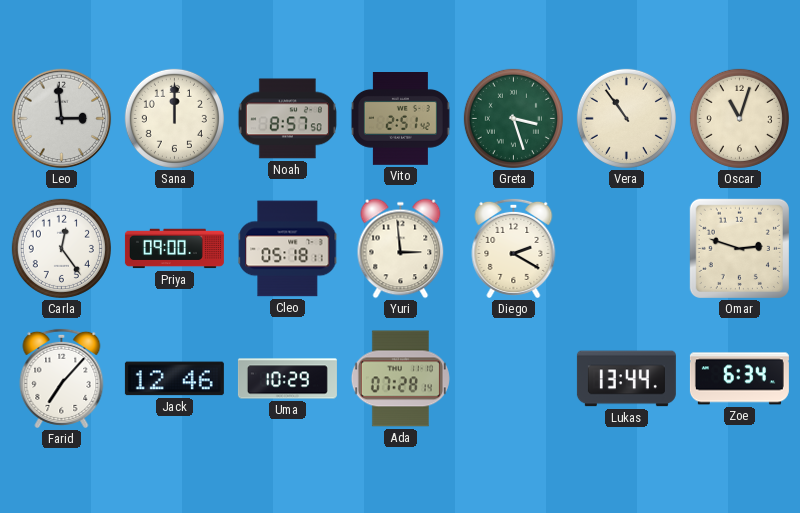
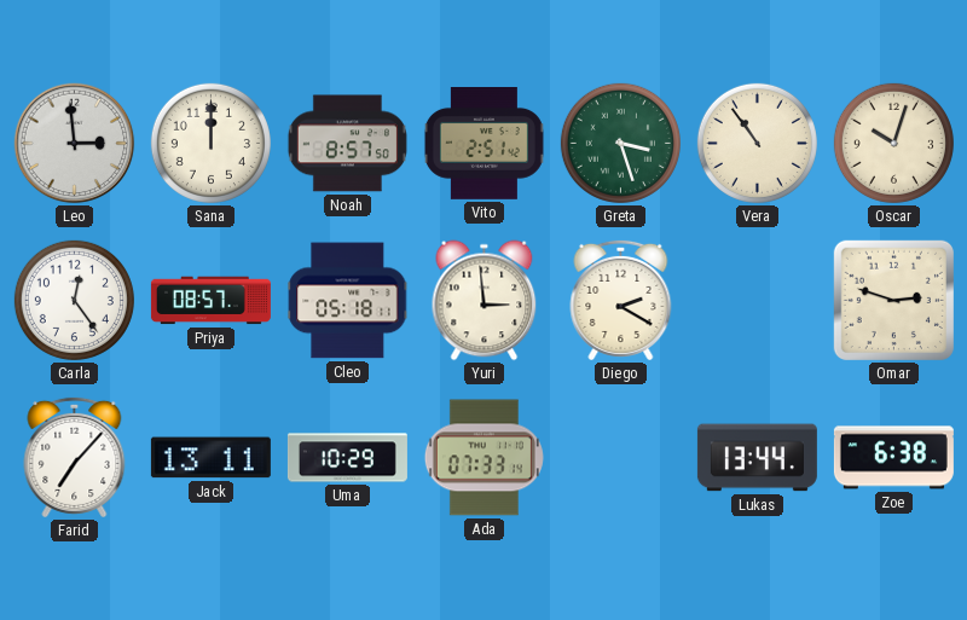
Oscar: 11:03 -> 10:03 (893, 143)
Priya: 09:00 -> 08:57 (210, 301)
Jack: 12:46 -> 13:11 (210, 458)
Ada: 07:28 -> 07:33 (483, 458)
Zoe: 6:34 -> 6:38 (893, 458)
